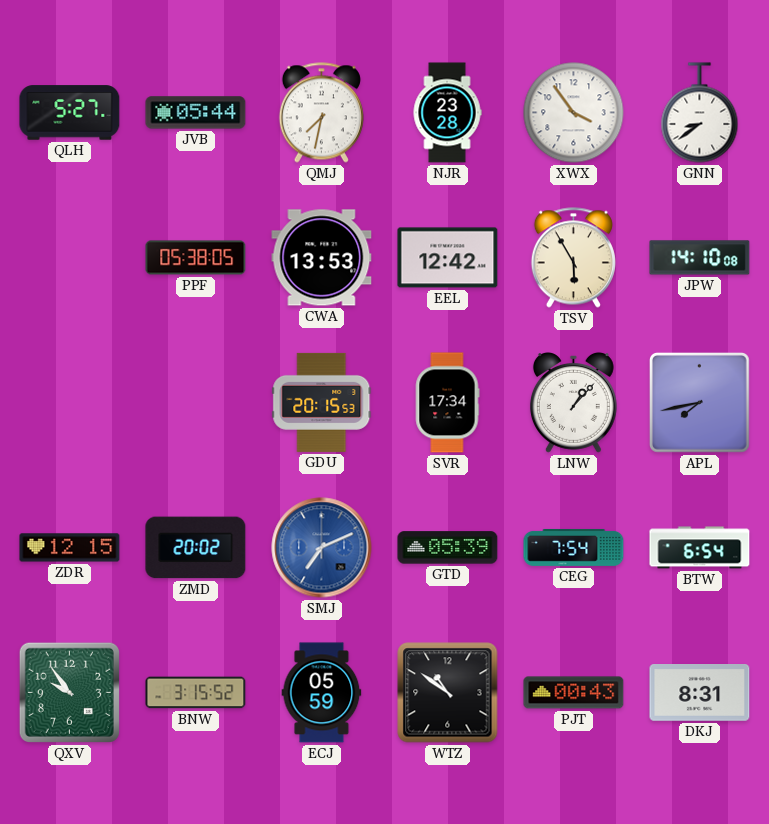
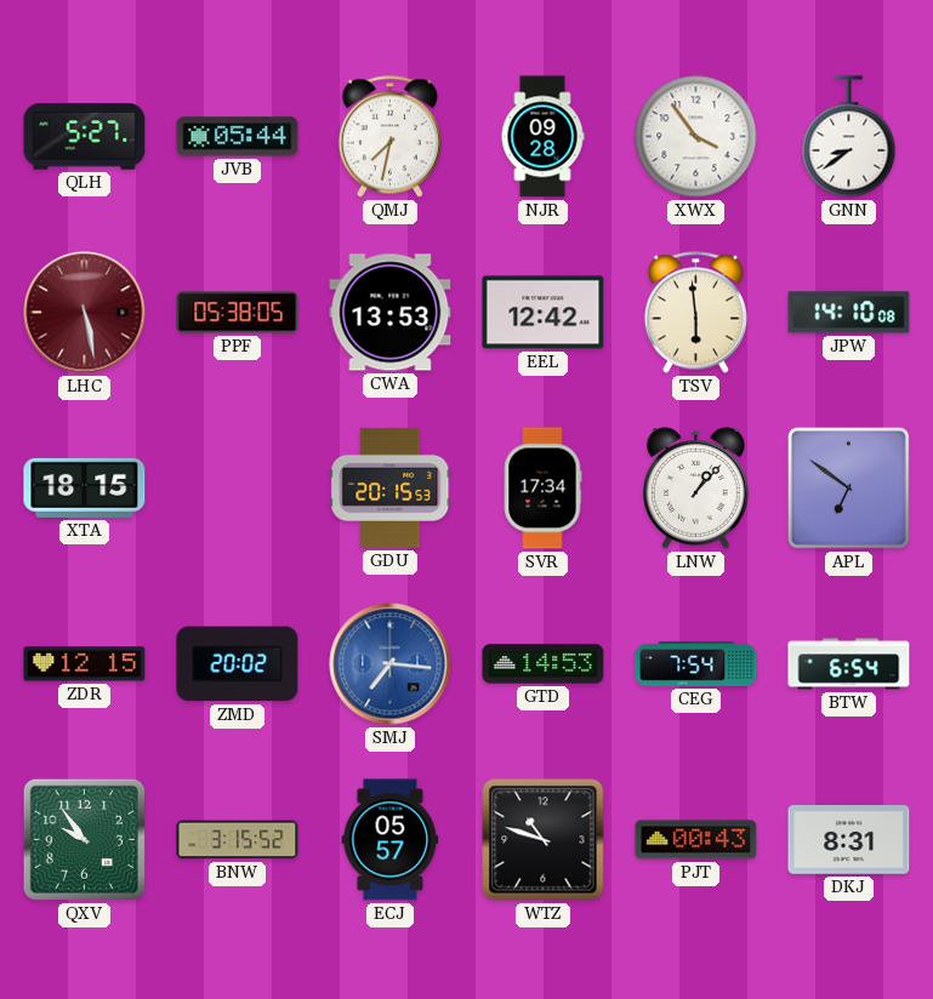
NJR: 23:28 -> 09:28 (542, 137)
LHC: none -> 5:28 (85, 313)
TSV: 5:55 -> 5:59 (695, 313)
XTA: none -> 18:15 (85, 487)
APL: 7:43 -> 6:51 (848, 487)
SMJ: 7:11 -> 7:16 (391, 664)
GTD: 05:39 -> 14:53 (544, 664)
ECJ: 05:59 -> 05:57 (391, 840)
WTZ: 10:51 -> 10:48 (544, 840)
